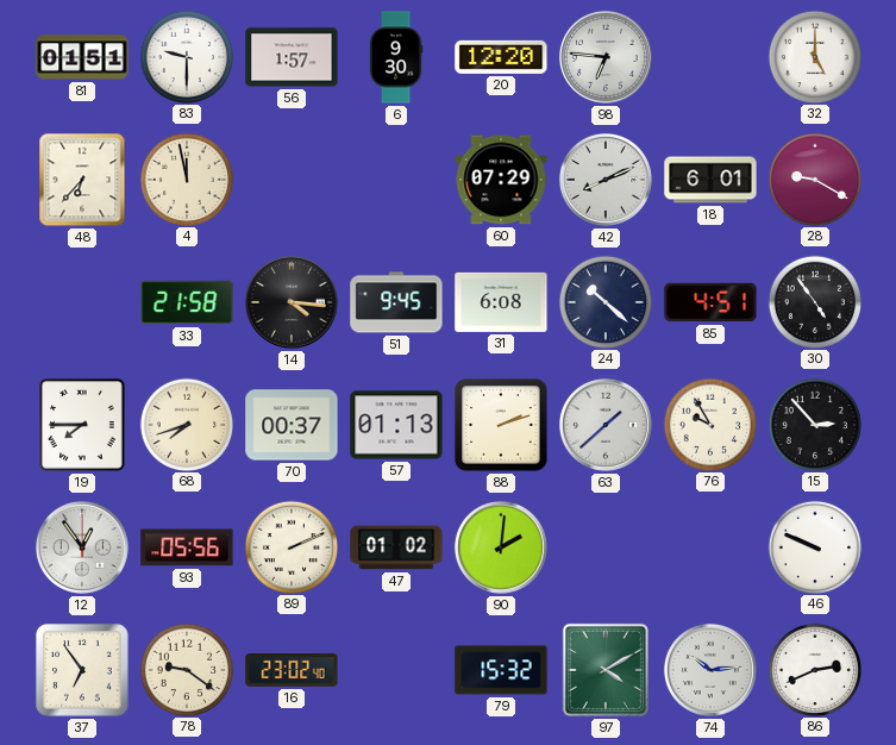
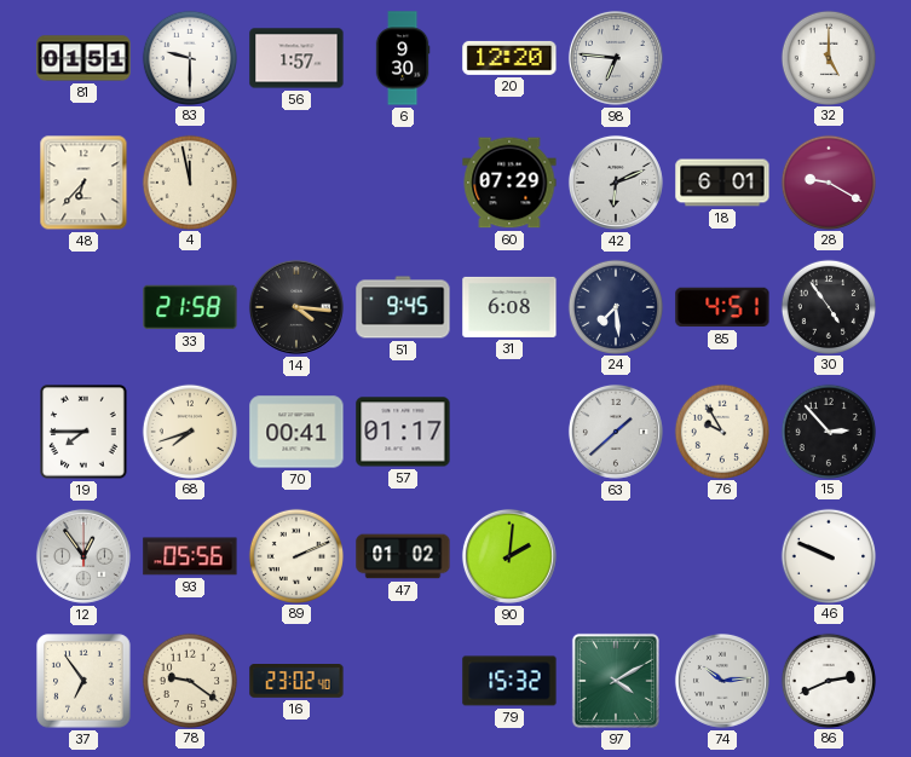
42: 8:11 -> 6:11 (616, 183)
24: 10:22 -> 7:29 (615, 306)
70: 00:37 -> 00:41 (296, 432)
57: 01:13 -> 01:17 (403, 432)
88: 2:12 -> none (501, 425)
